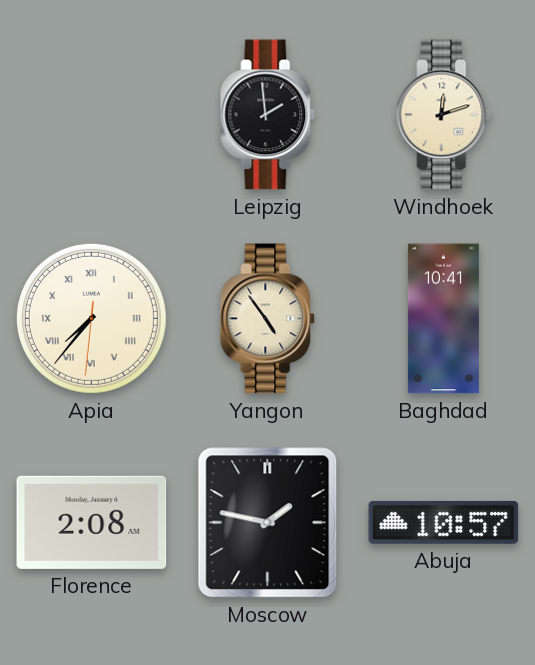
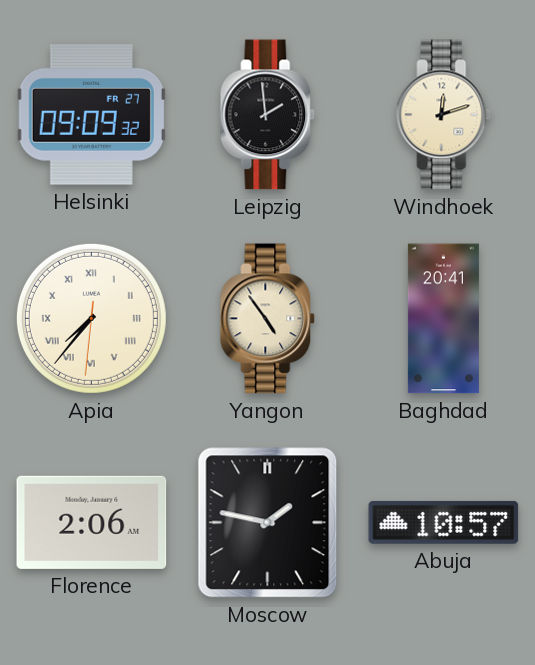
Helsinki: none -> 09:09 (91, 115)
Baghdad: 10:41 -> 20:41 (443, 319)
Florence: 2:08 -> 2:06 (92, 522)
